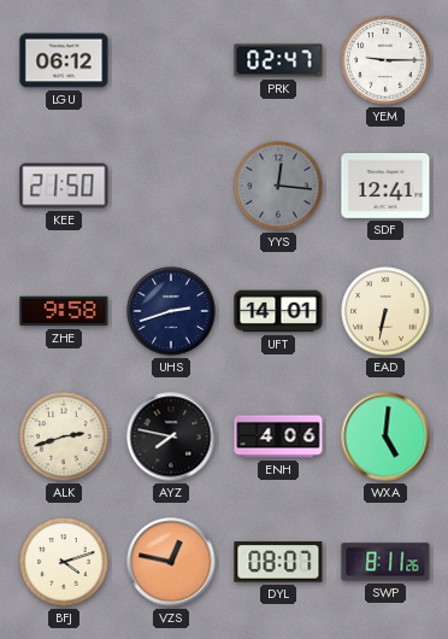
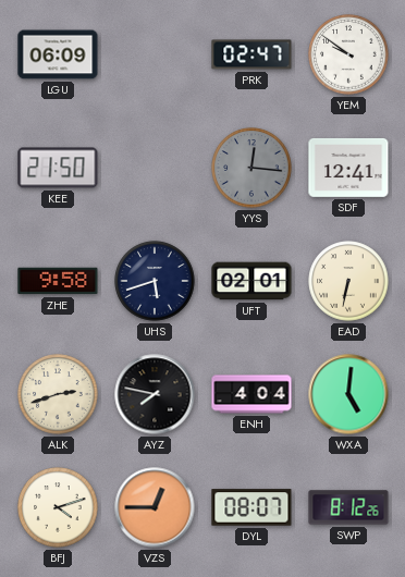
LGU: 06:12 -> 06:09 (58, 54)
YEM: 9:15 -> 9:51 (348, 54)
UHS: 2:42 -> 5:42 (155, 281)
UFT: 14:01 -> 02:01 (251, 281)
ENH: 4:06 -> 4:04 (251, 394)
VZS: 12:47 -> 12:45 (155, 507)
SWP: 8:11 -> 8:12 (348, 507)
